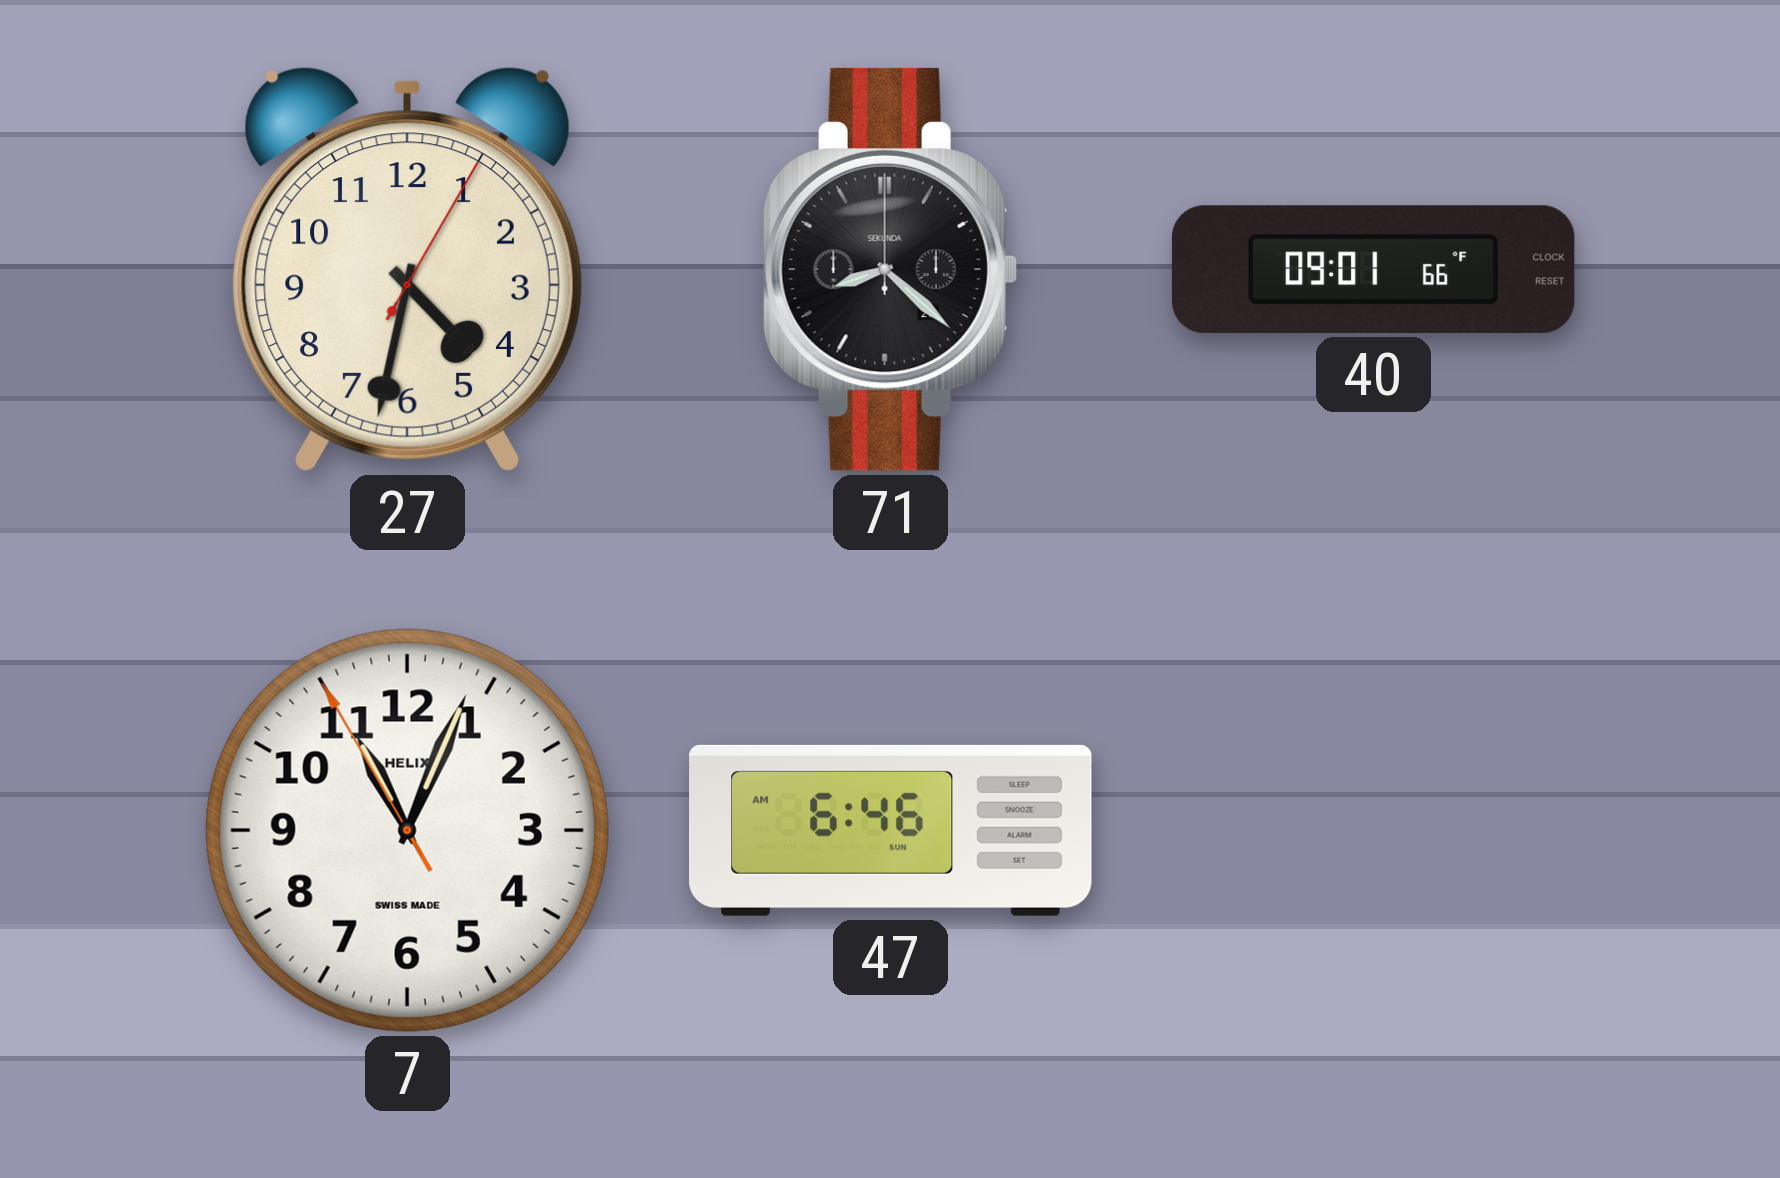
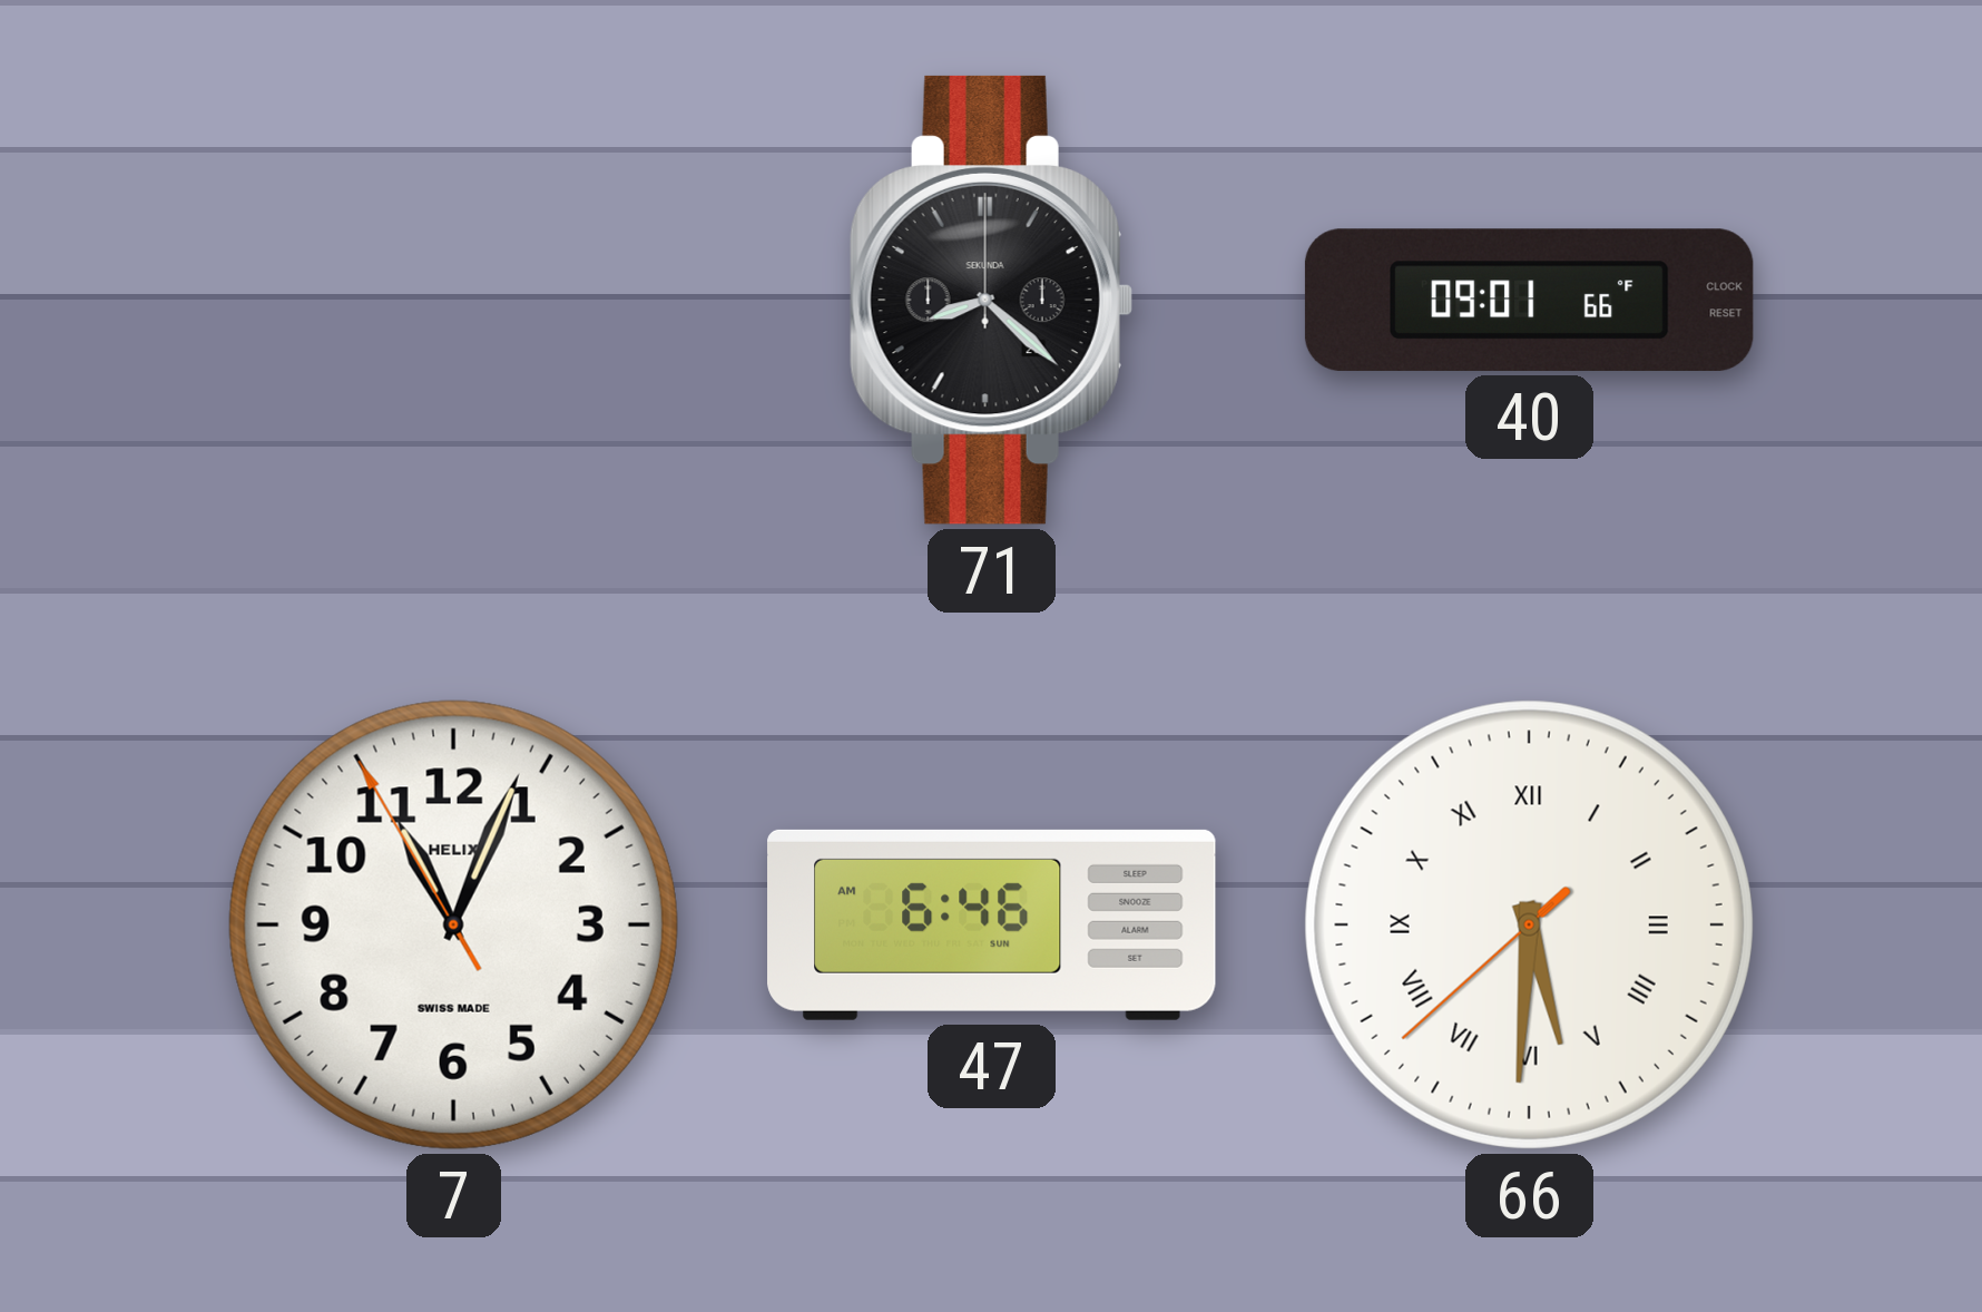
27: 4:32 -> none (407, 269)
66: none -> 5:30 (1529, 924)
